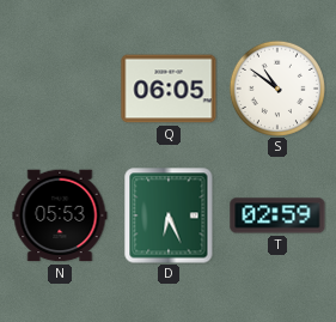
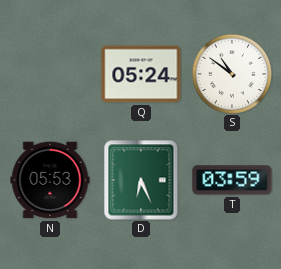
Q: 06:05 -> 05:24 (141, 74)
T: 02:59 -> 03:59 (232, 180)
